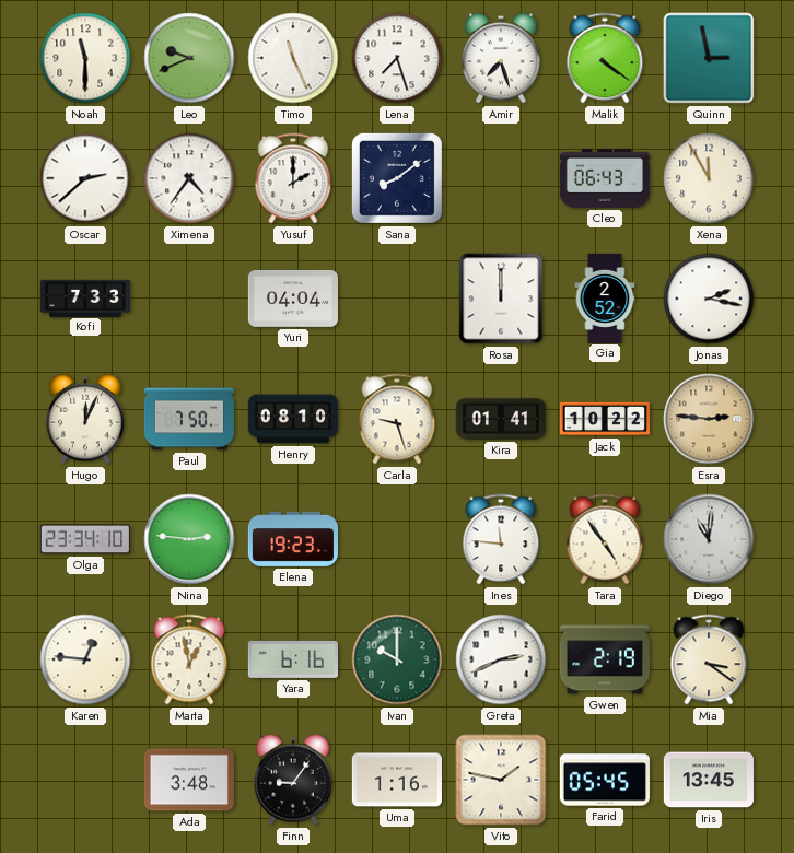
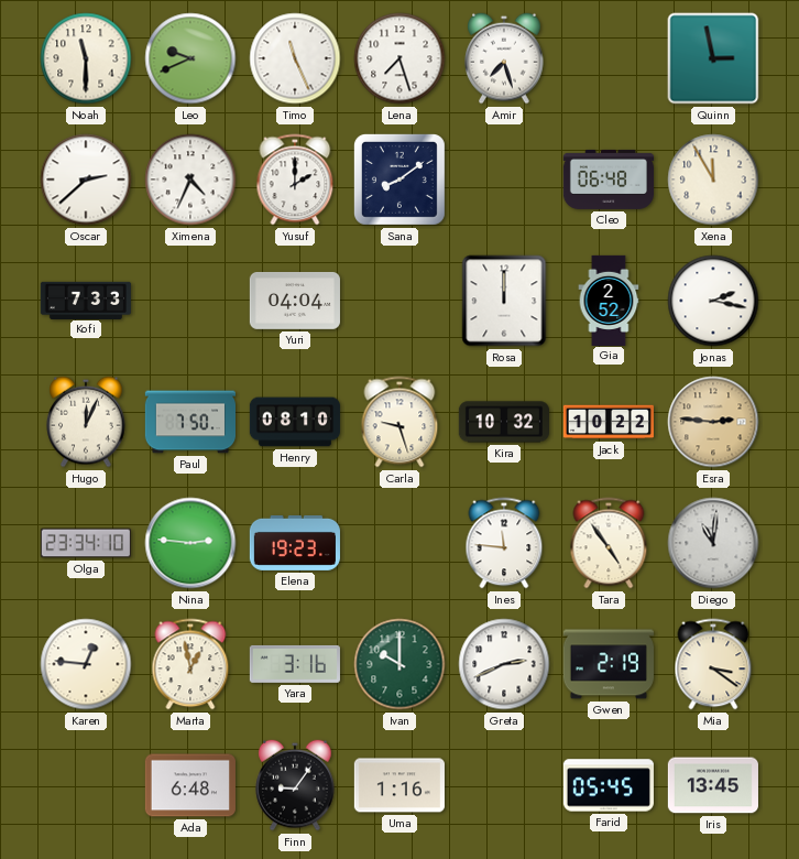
Malik: 4:21 -> none (605, 58)
Ximena: 4:36 -> 4:34 (190, 180)
Cleo: 06:43 -> 06:48 (608, 180)
Kira: 01:41 -> 10:32 (503, 422)
Yara: 6:16 -> 3:16 (295, 664)
Ada: 3:48 -> 6:48 (190, 785)
Vito: 1:47 -> none (501, 780)
